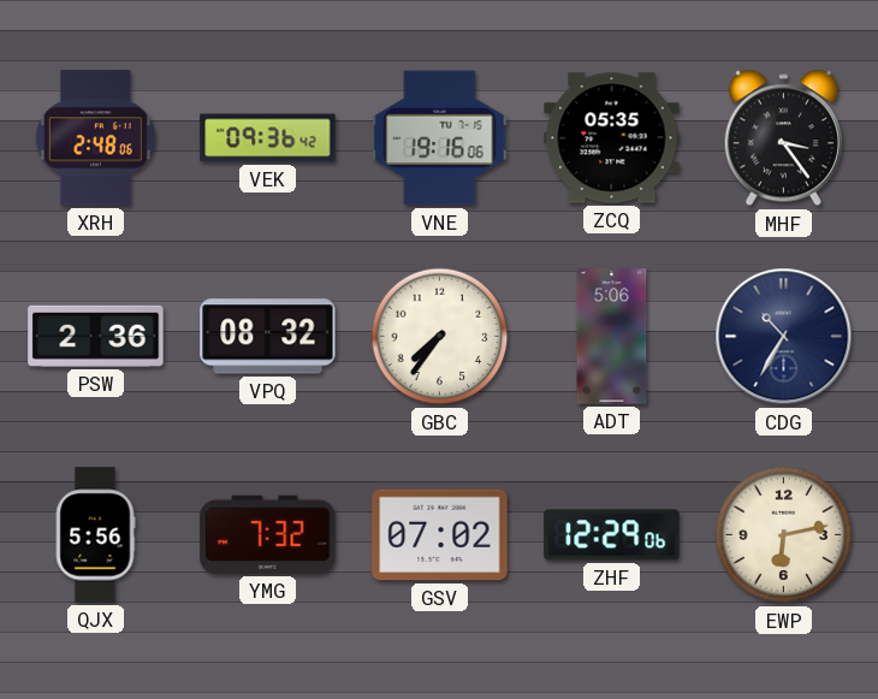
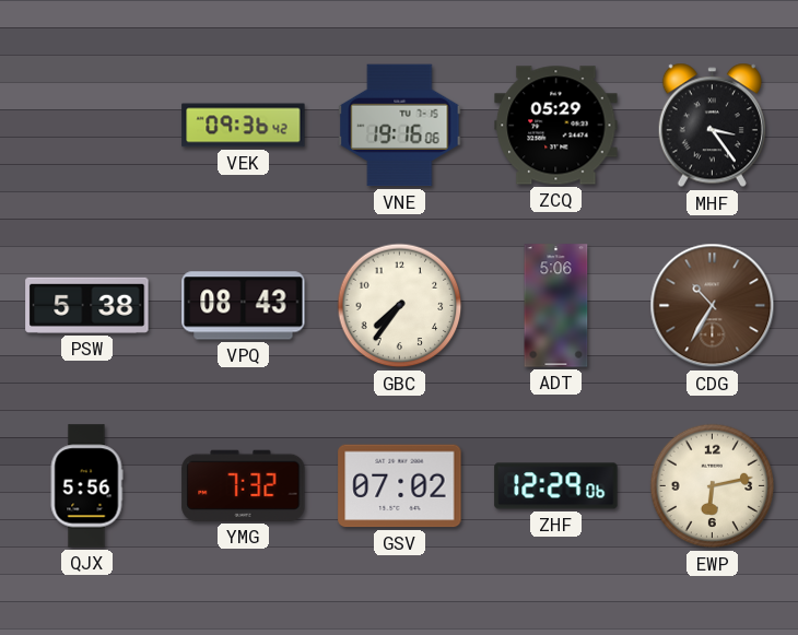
XRH: 2:48 -> none (95, 138)
ZCQ: 05:35 -> 05:29 (556, 126)
PSW: 2:36 -> 5:38 (87, 305)
VPQ: 08:32 -> 08:43 (244, 306)
CDG dial: navy -> brown (713, 306)
